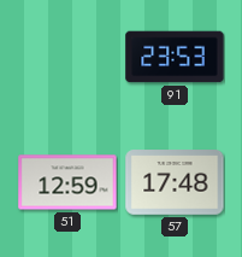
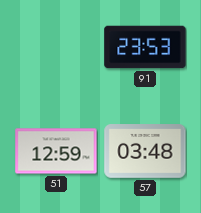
57: 17:48 -> 03:48 (145, 151)
